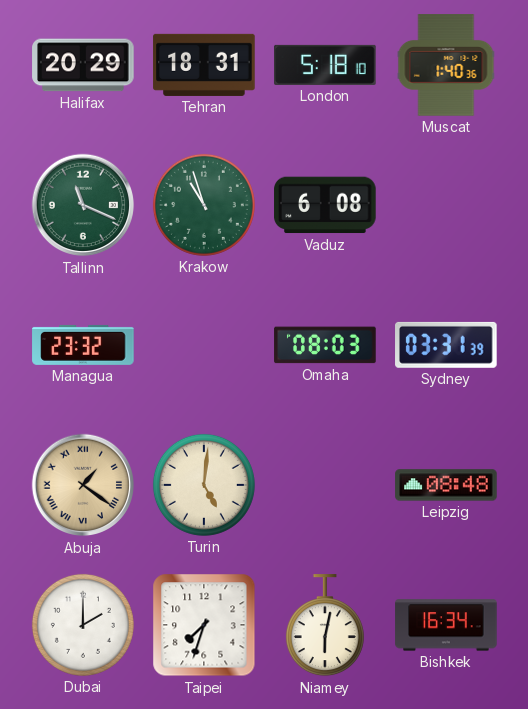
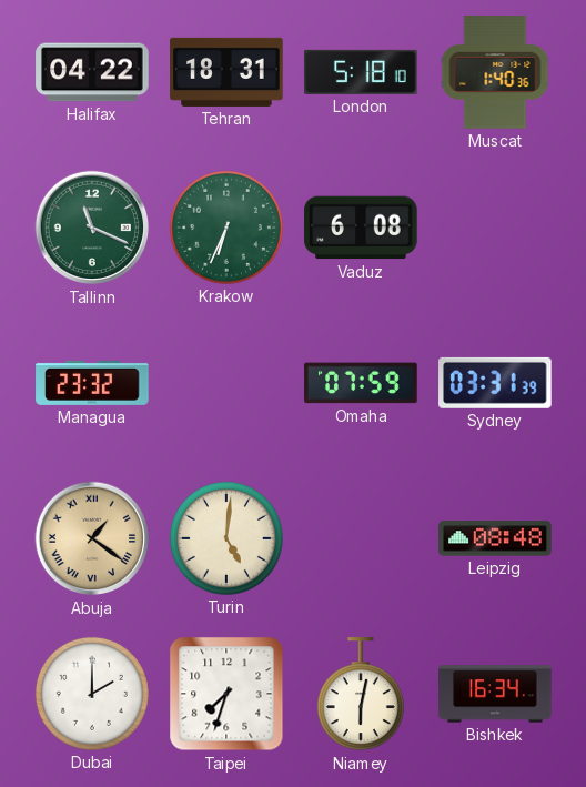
Halifax: 20:29 -> 04:22 (92, 72)
Krakow: 10:57 -> 6:34 (226, 228)
Omaha: 08:03 -> 07:59 (361, 383)
